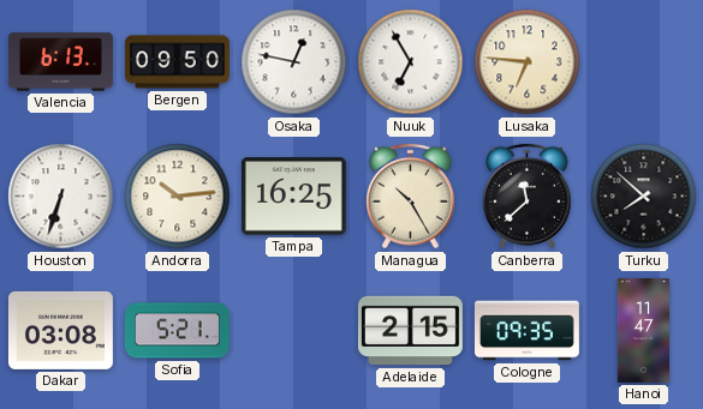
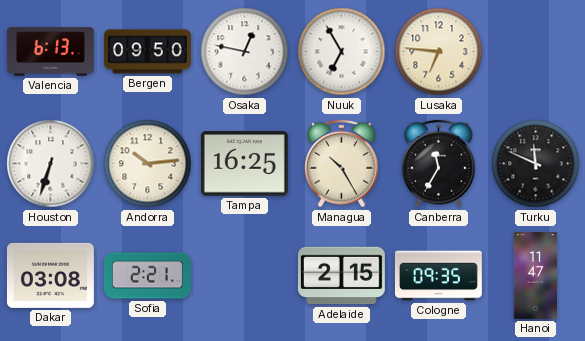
Canberra: 11:38 -> 11:35 (439, 164)
Turku: 7:52 -> 11:49 (536, 164)
Sofia: 5:21 -> 2:21 (147, 276)
